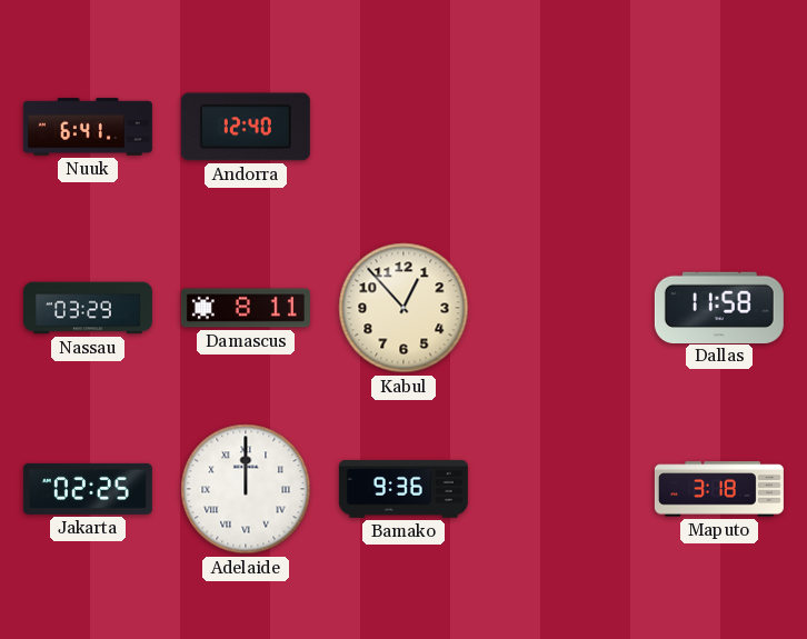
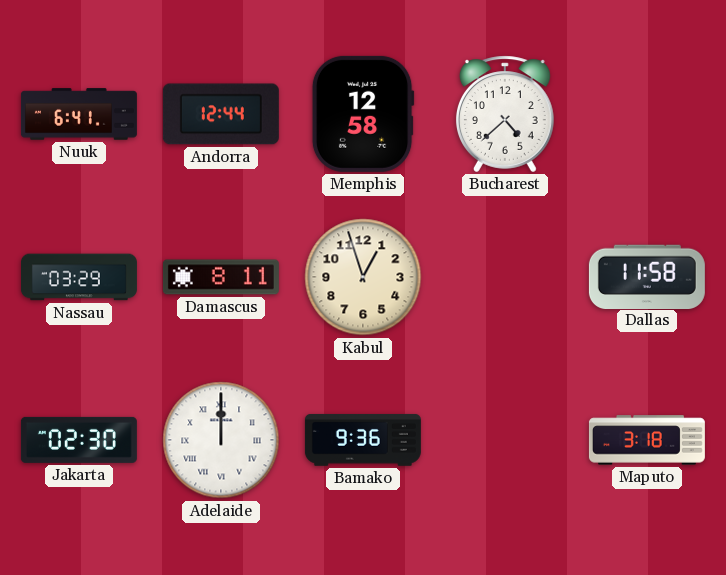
Andorra: 12:40 -> 12:44 (221, 114)
Memphis: none -> 12:58 (363, 114)
Bucharest: none -> 4:38 (505, 114)
Kabul: 12:53 -> 12:57 (363, 277)
Jakarta: 02:25 -> 02:30 (79, 440)
